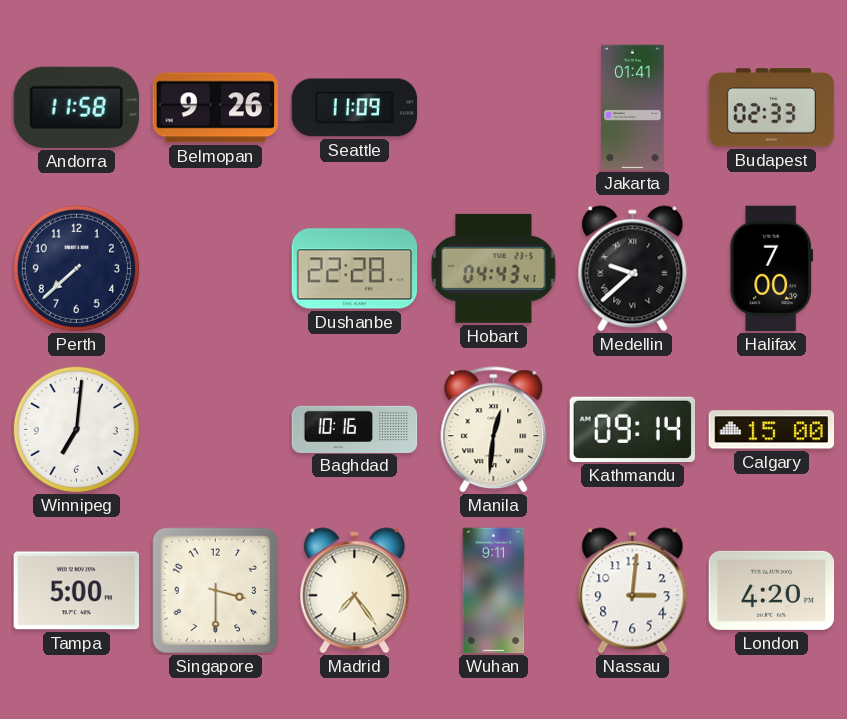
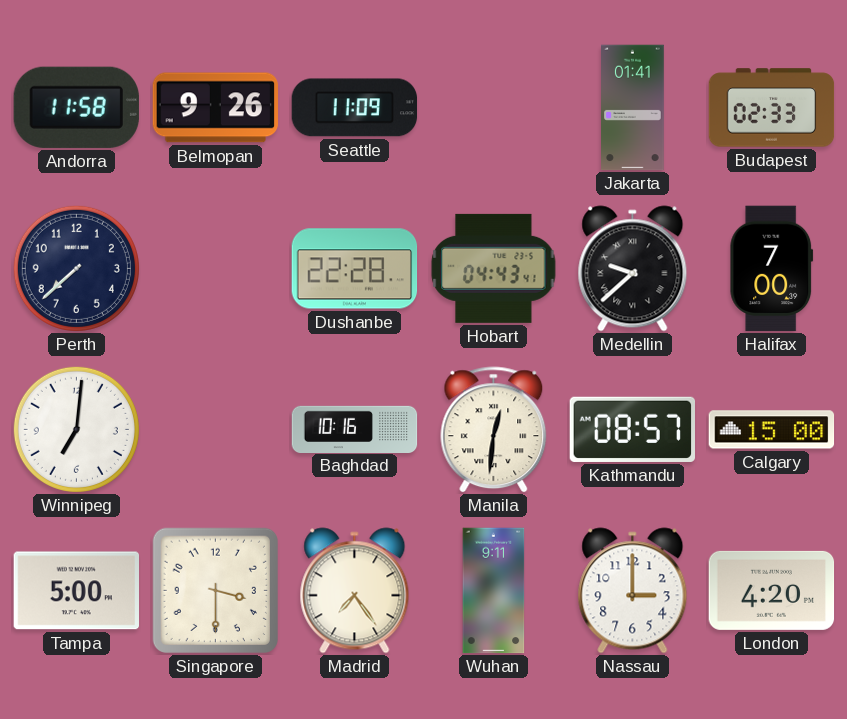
Kathmandu: 09:14 -> 08:57 (633, 429)
Nassau: 3:01 -> 3:00 (633, 591)
